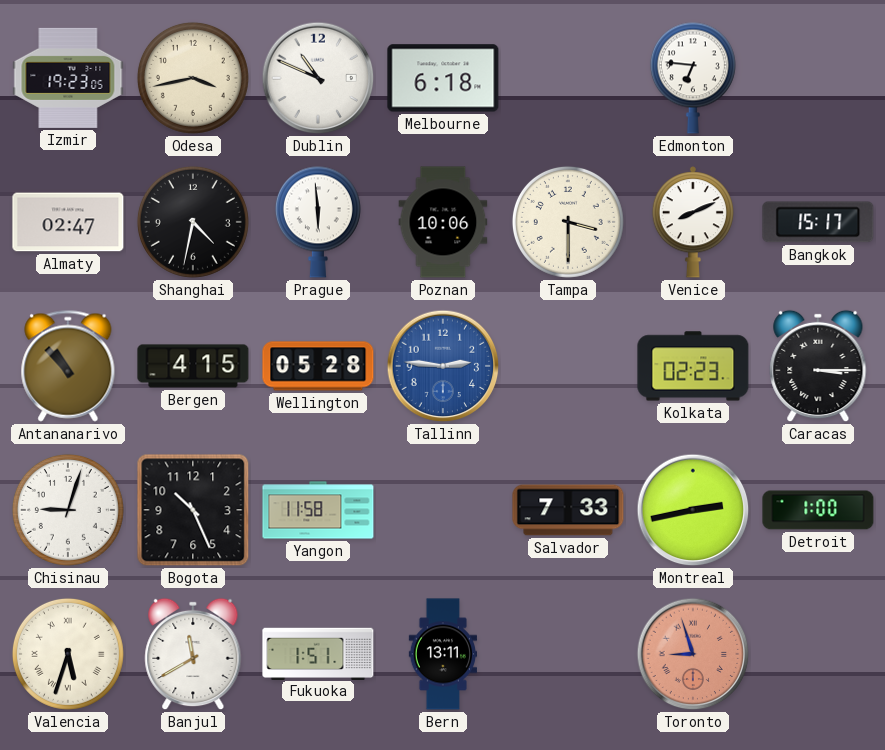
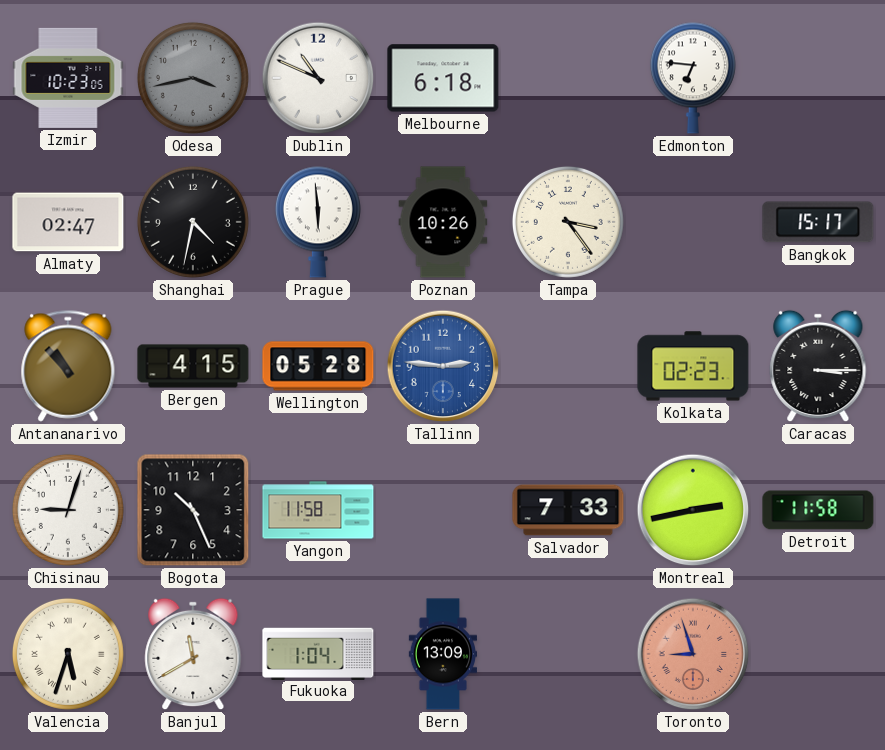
Izmir: 19:23 -> 10:23 (68, 78)
Odesa dial: cream -> grey (193, 78)
Poznan: 10:06 -> 10:26 (443, 222)
Tampa: 3:30 -> 3:24 (568, 222)
Venice: 8:11 -> none (692, 222)
Detroit: 1:00 -> 11:58 (818, 510)
Fukuoka: 1:51 -> 1:04 (318, 653)
Bern: 13:11 -> 13:09 (443, 654)
